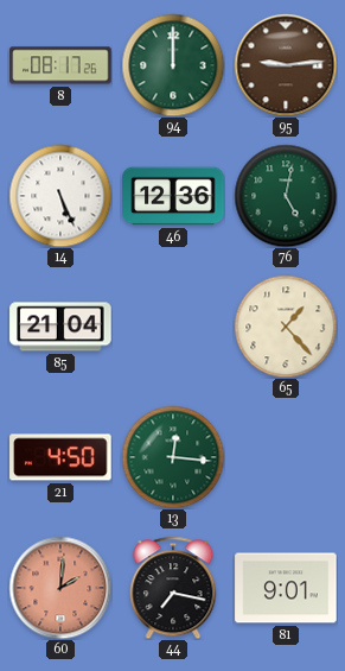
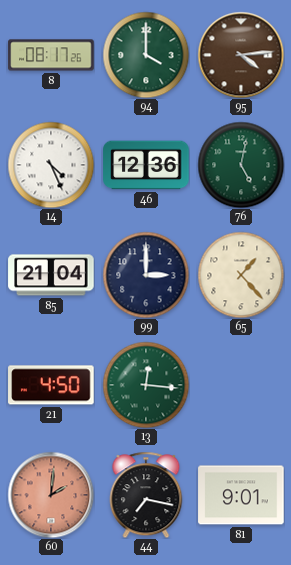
94: 12:00 -> 4:00 (146, 55)
95: 9:14 -> 4:14 (241, 55)
14: 5:26 -> 4:26 (51, 165)
99: none -> 3:00 (146, 275)
